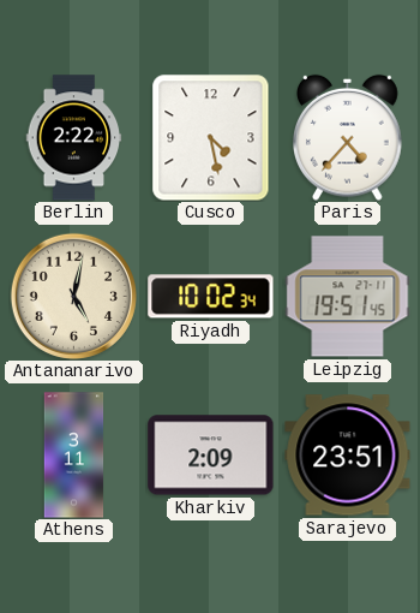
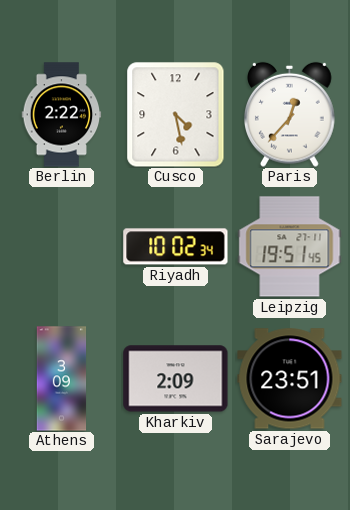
Paris: 4:37 -> 12:37 (290, 114)
Antananarivo: 5:02 -> none (73, 296)
Athens: 3:11 -> 3:09 (62, 379)
